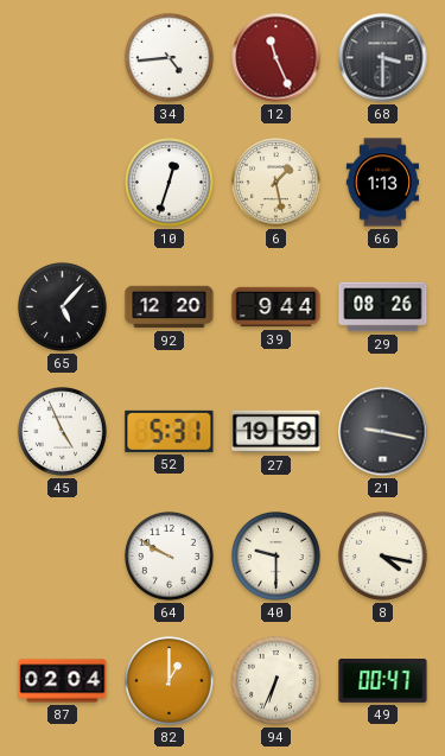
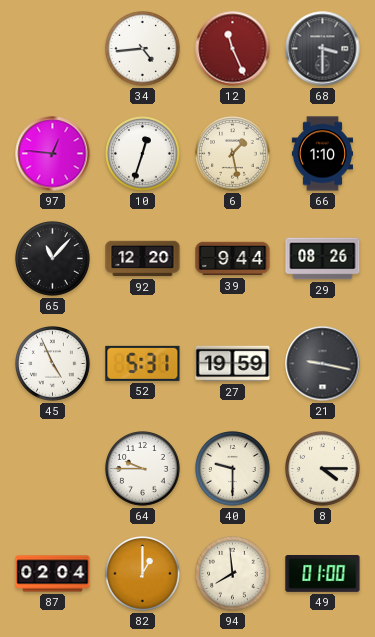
97: none -> 12:46 (53, 154)
66: 1:13 -> 1:10 (322, 154)
65: 5:07 -> 11:07 (53, 259)
64: 9:50 -> 9:45 (143, 469)
8: 4:17 -> 4:15 (323, 469)
94: 6:34 -> 7:59 (233, 574)
49: 00:47 -> 01:00 (323, 574)
